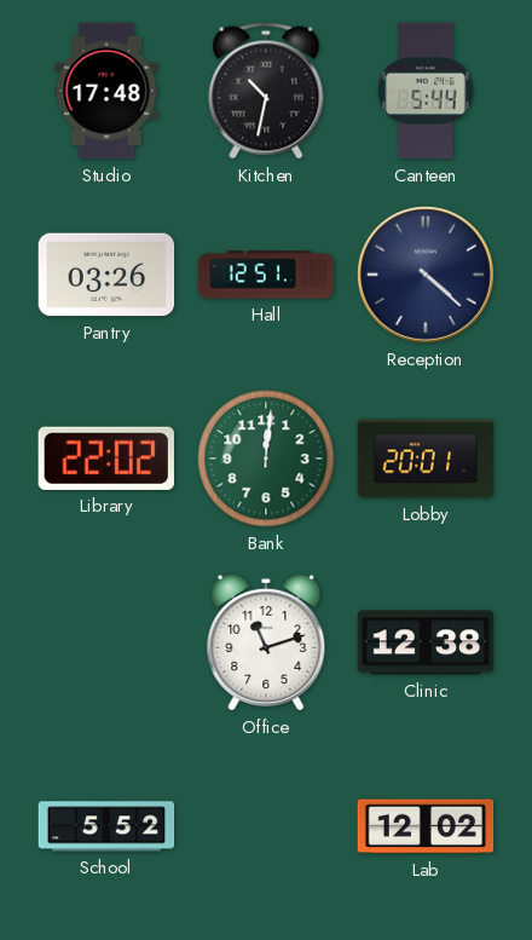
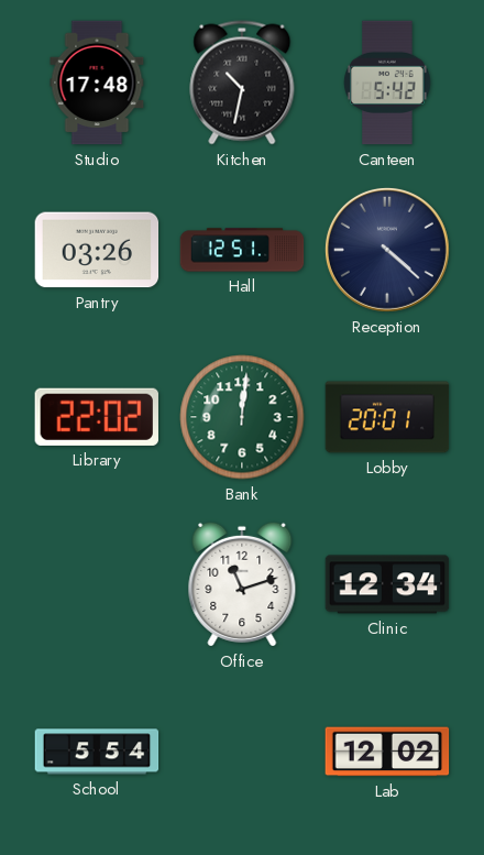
Canteen: 5:44 -> 5:42 (387, 83)
Clinic: 12:38 -> 12:34 (387, 584)
School: 5:52 -> 5:54 (97, 752)
